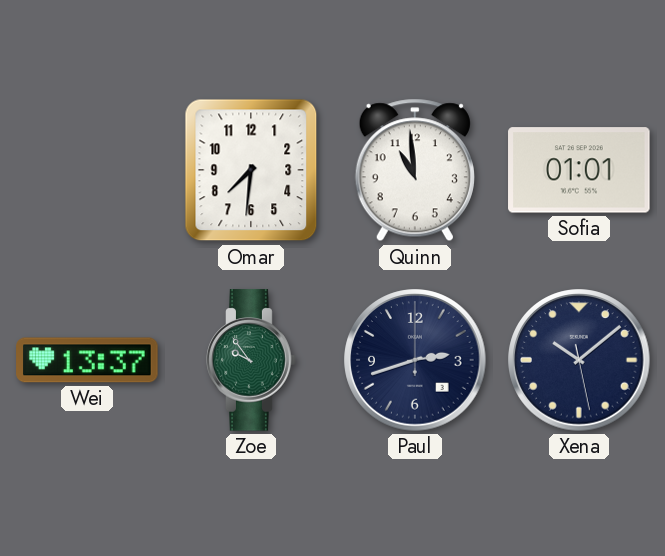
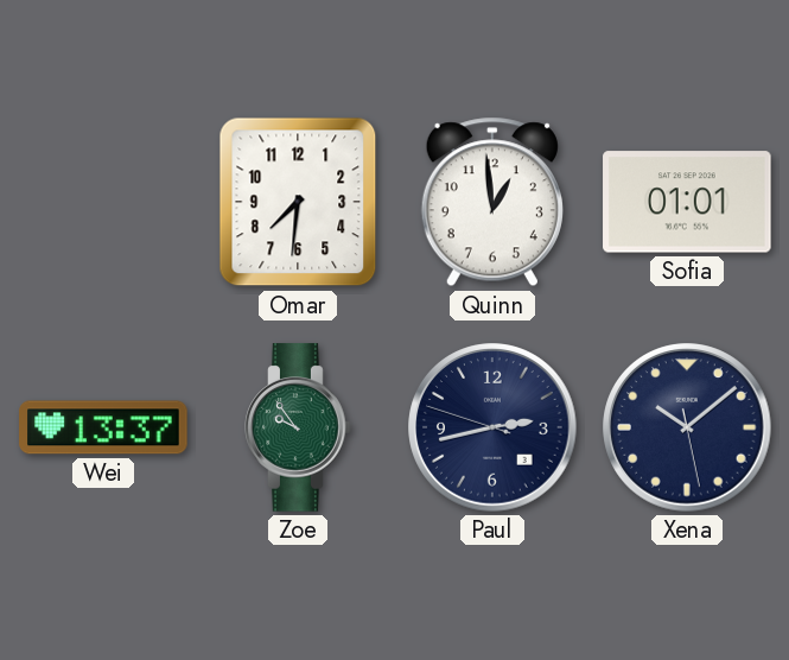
Quinn: 10:59 -> 12:59 (492, 202)
Paul: 2:42:00 -> 2:42:48 (492, 427)
